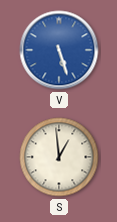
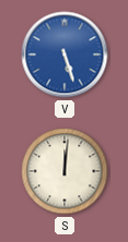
S: 12:59 -> 12:01 (65, 171)
